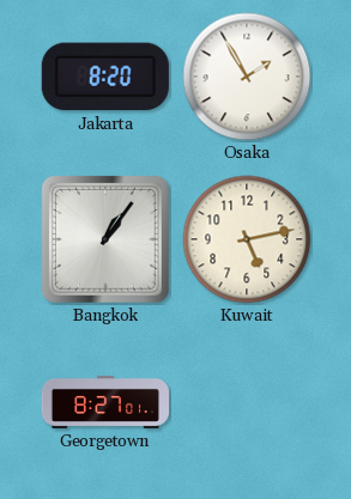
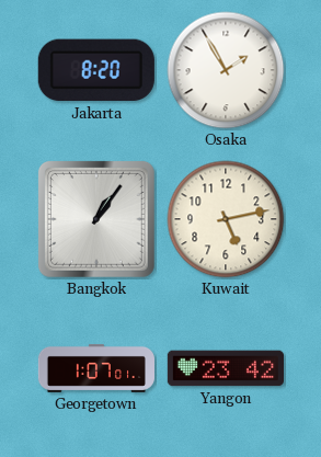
Georgetown: 8:27 -> 1:07 (95, 368)
Yangon: none -> 23:42 (226, 368)
